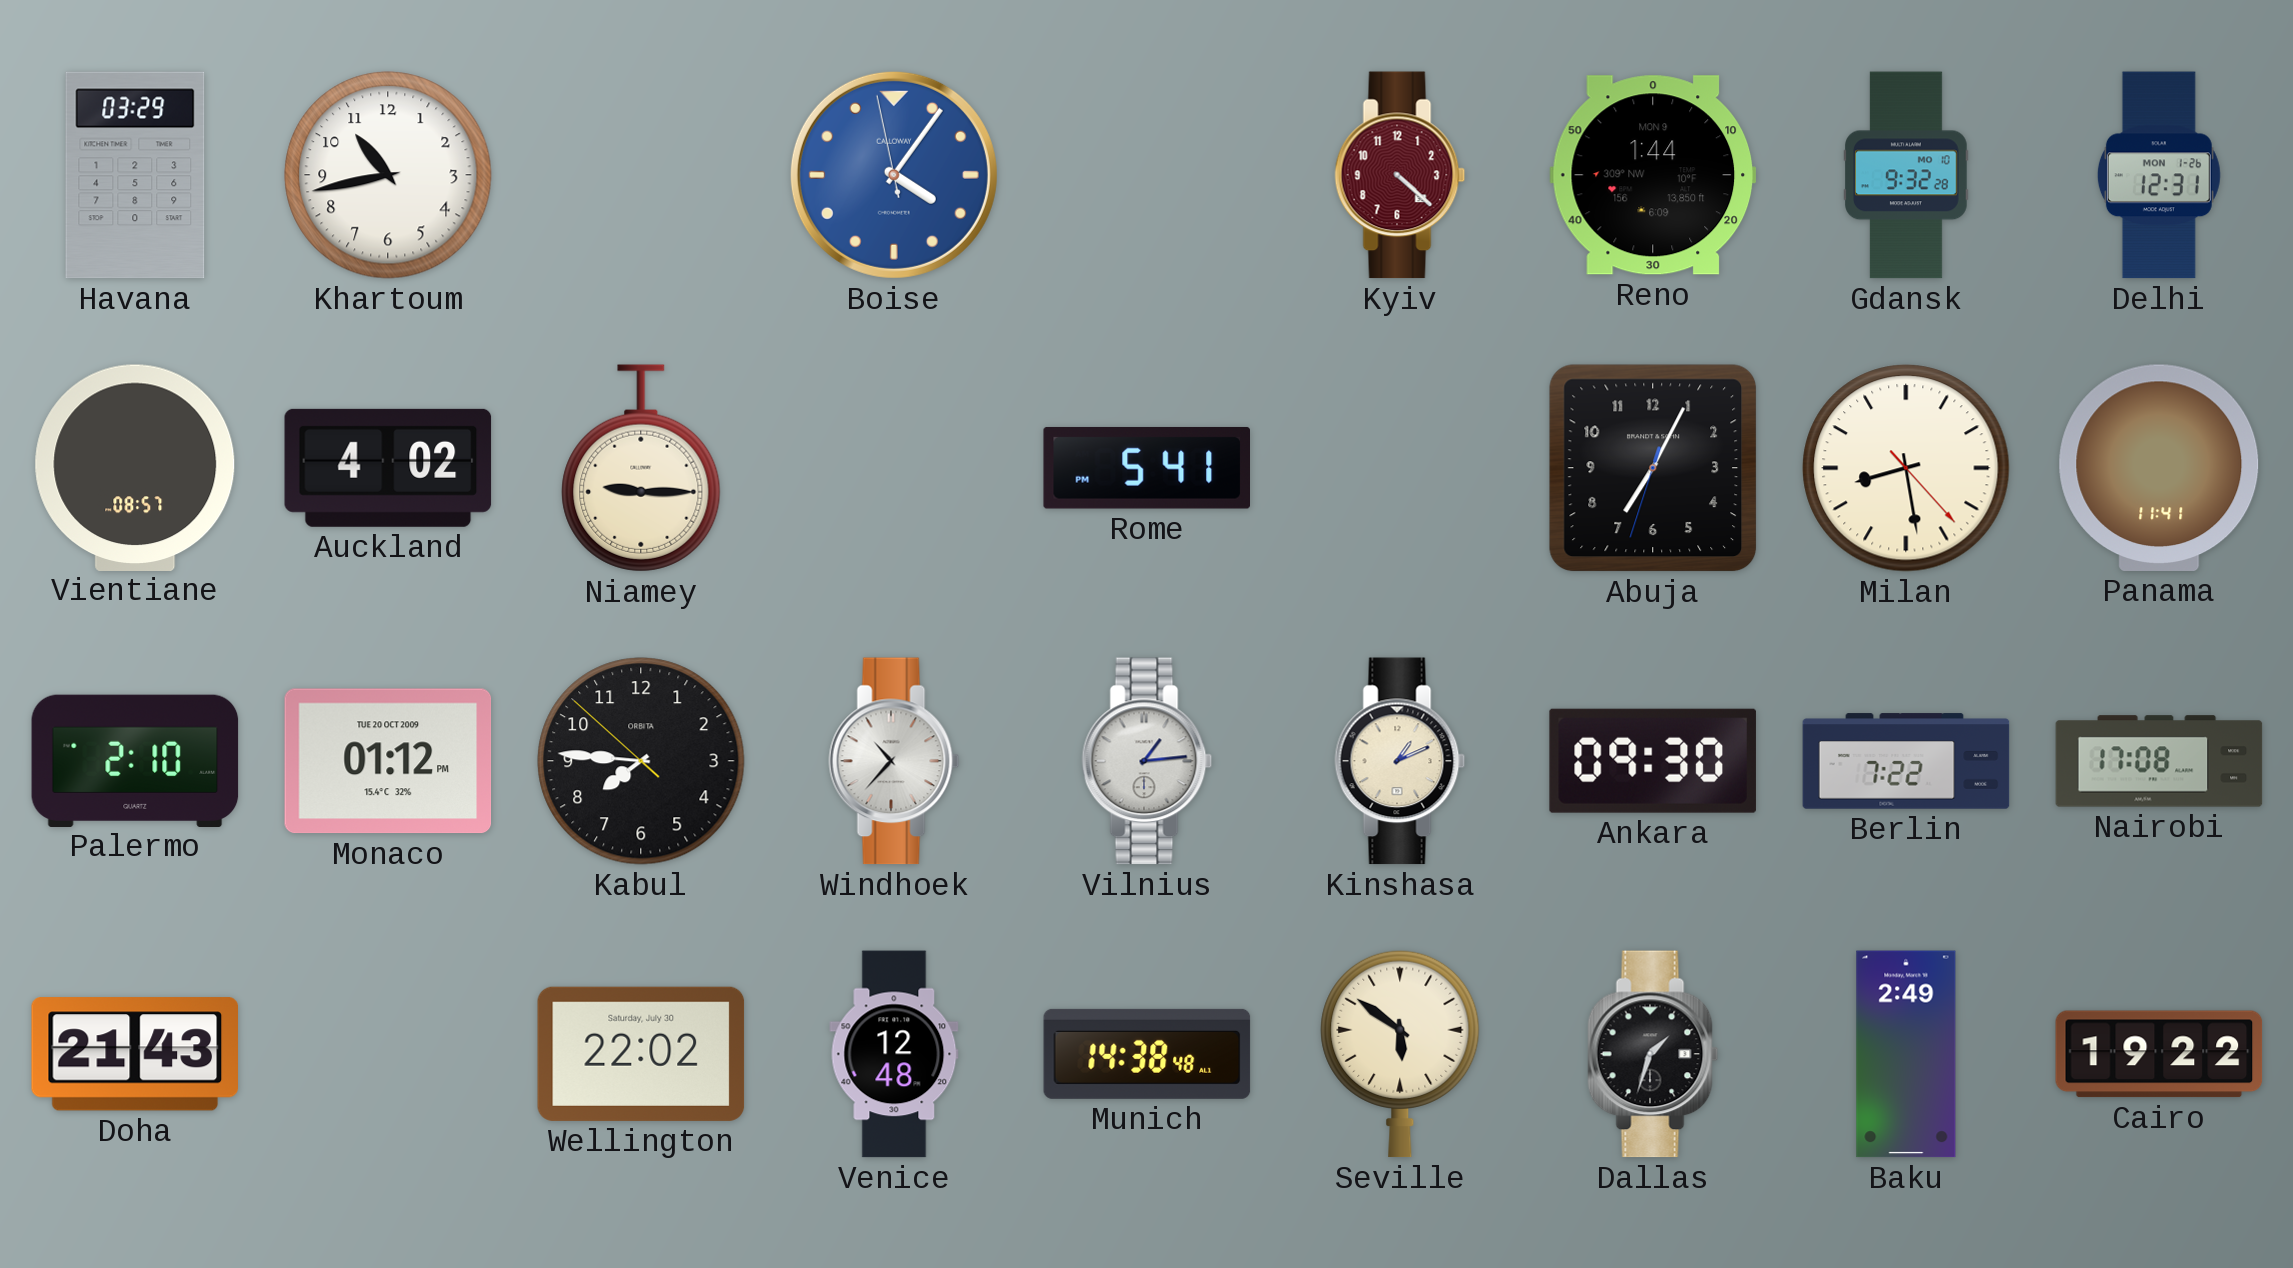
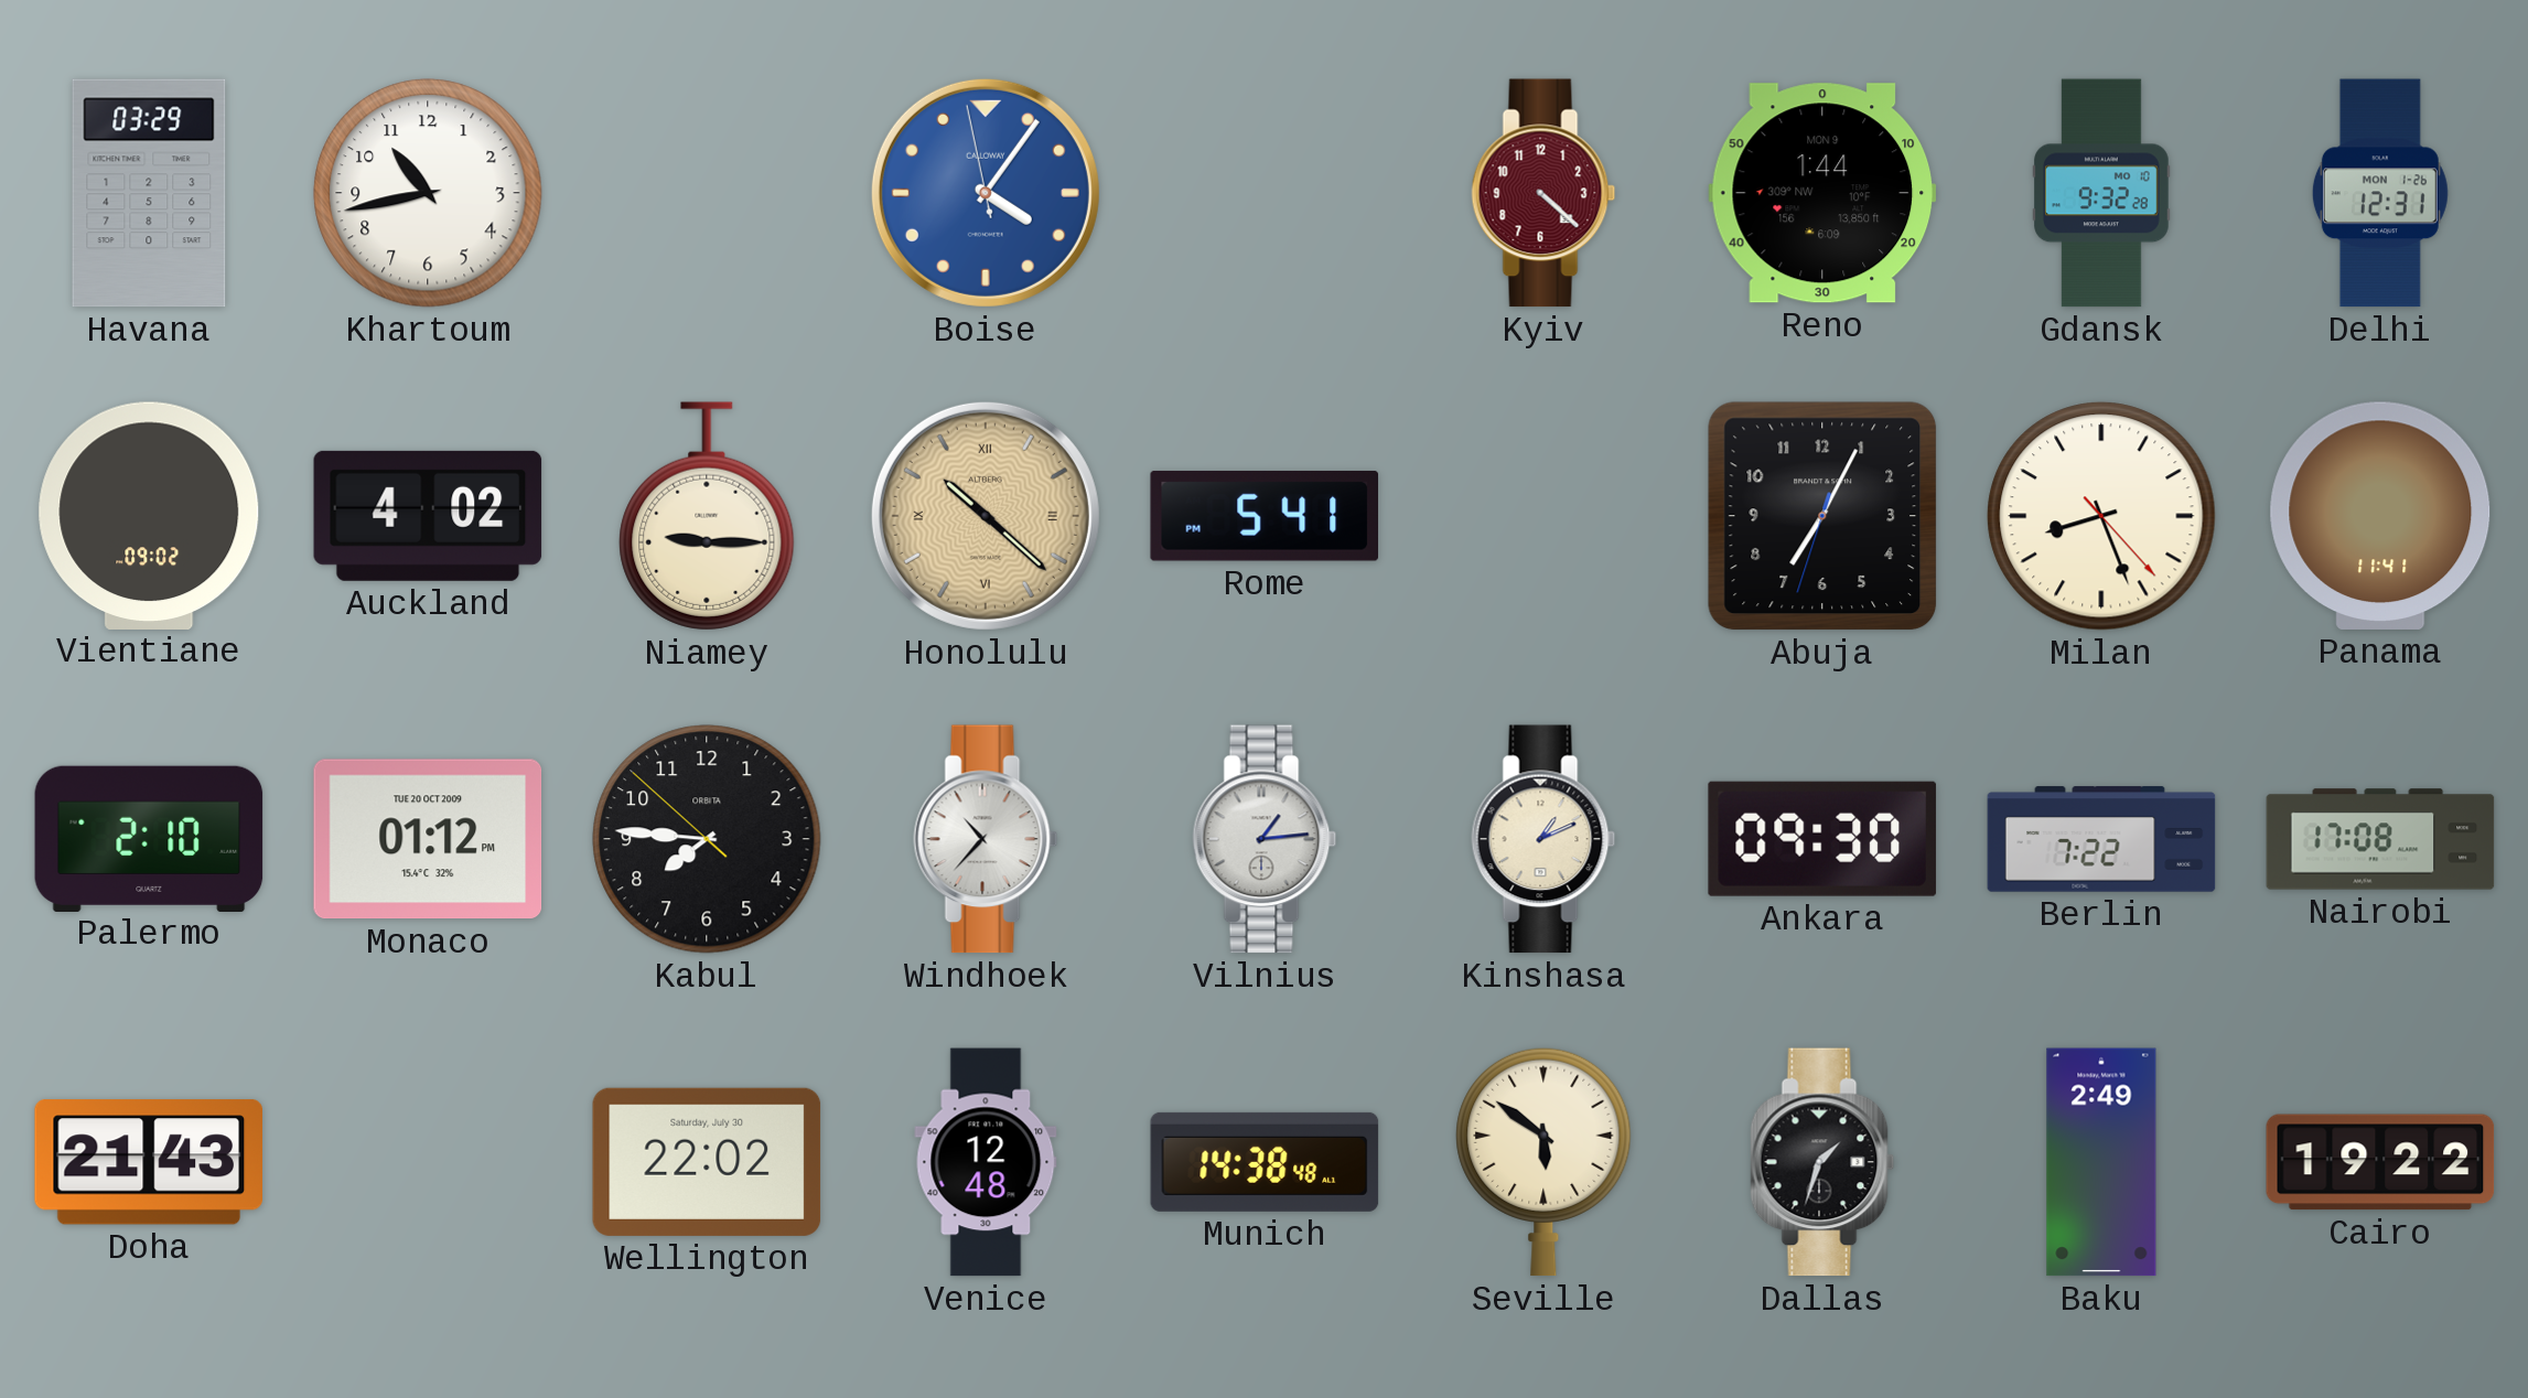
Vientiane: 08:57 -> 09:02 (149, 515)
Honolulu: none -> 10:22 (986, 516)
Milan: 8:28 -> 8:26 (2101, 516)
